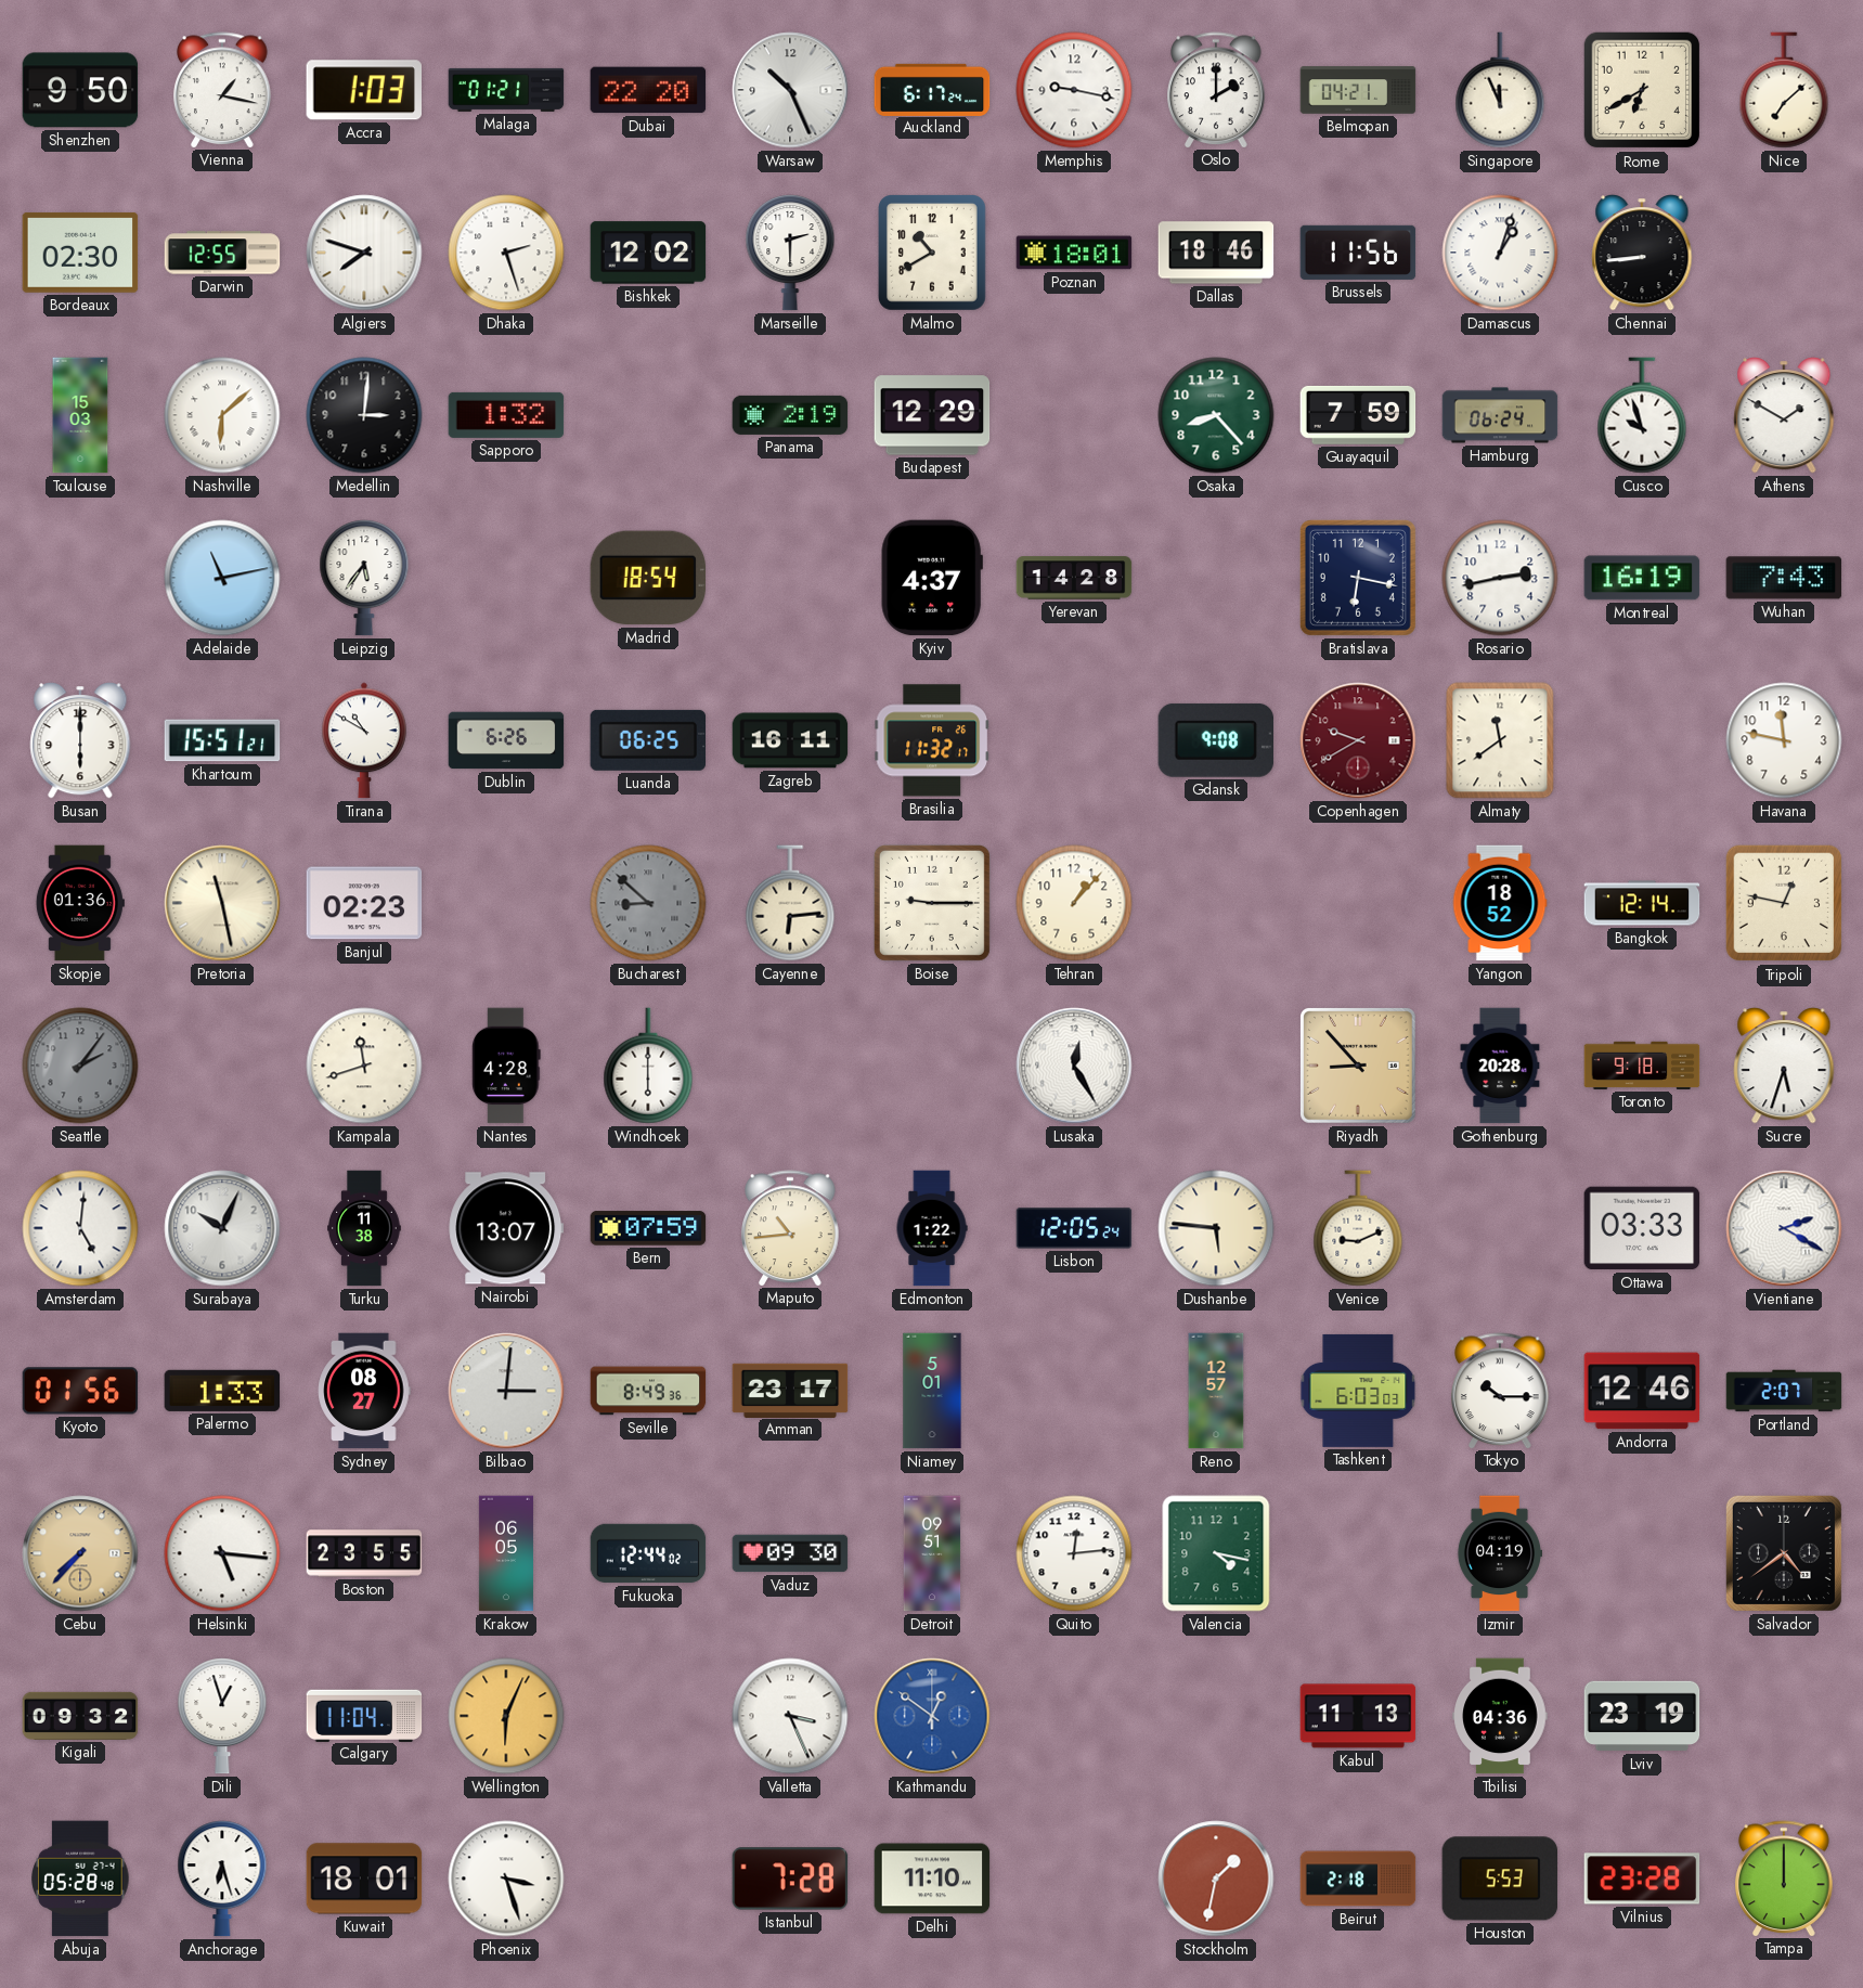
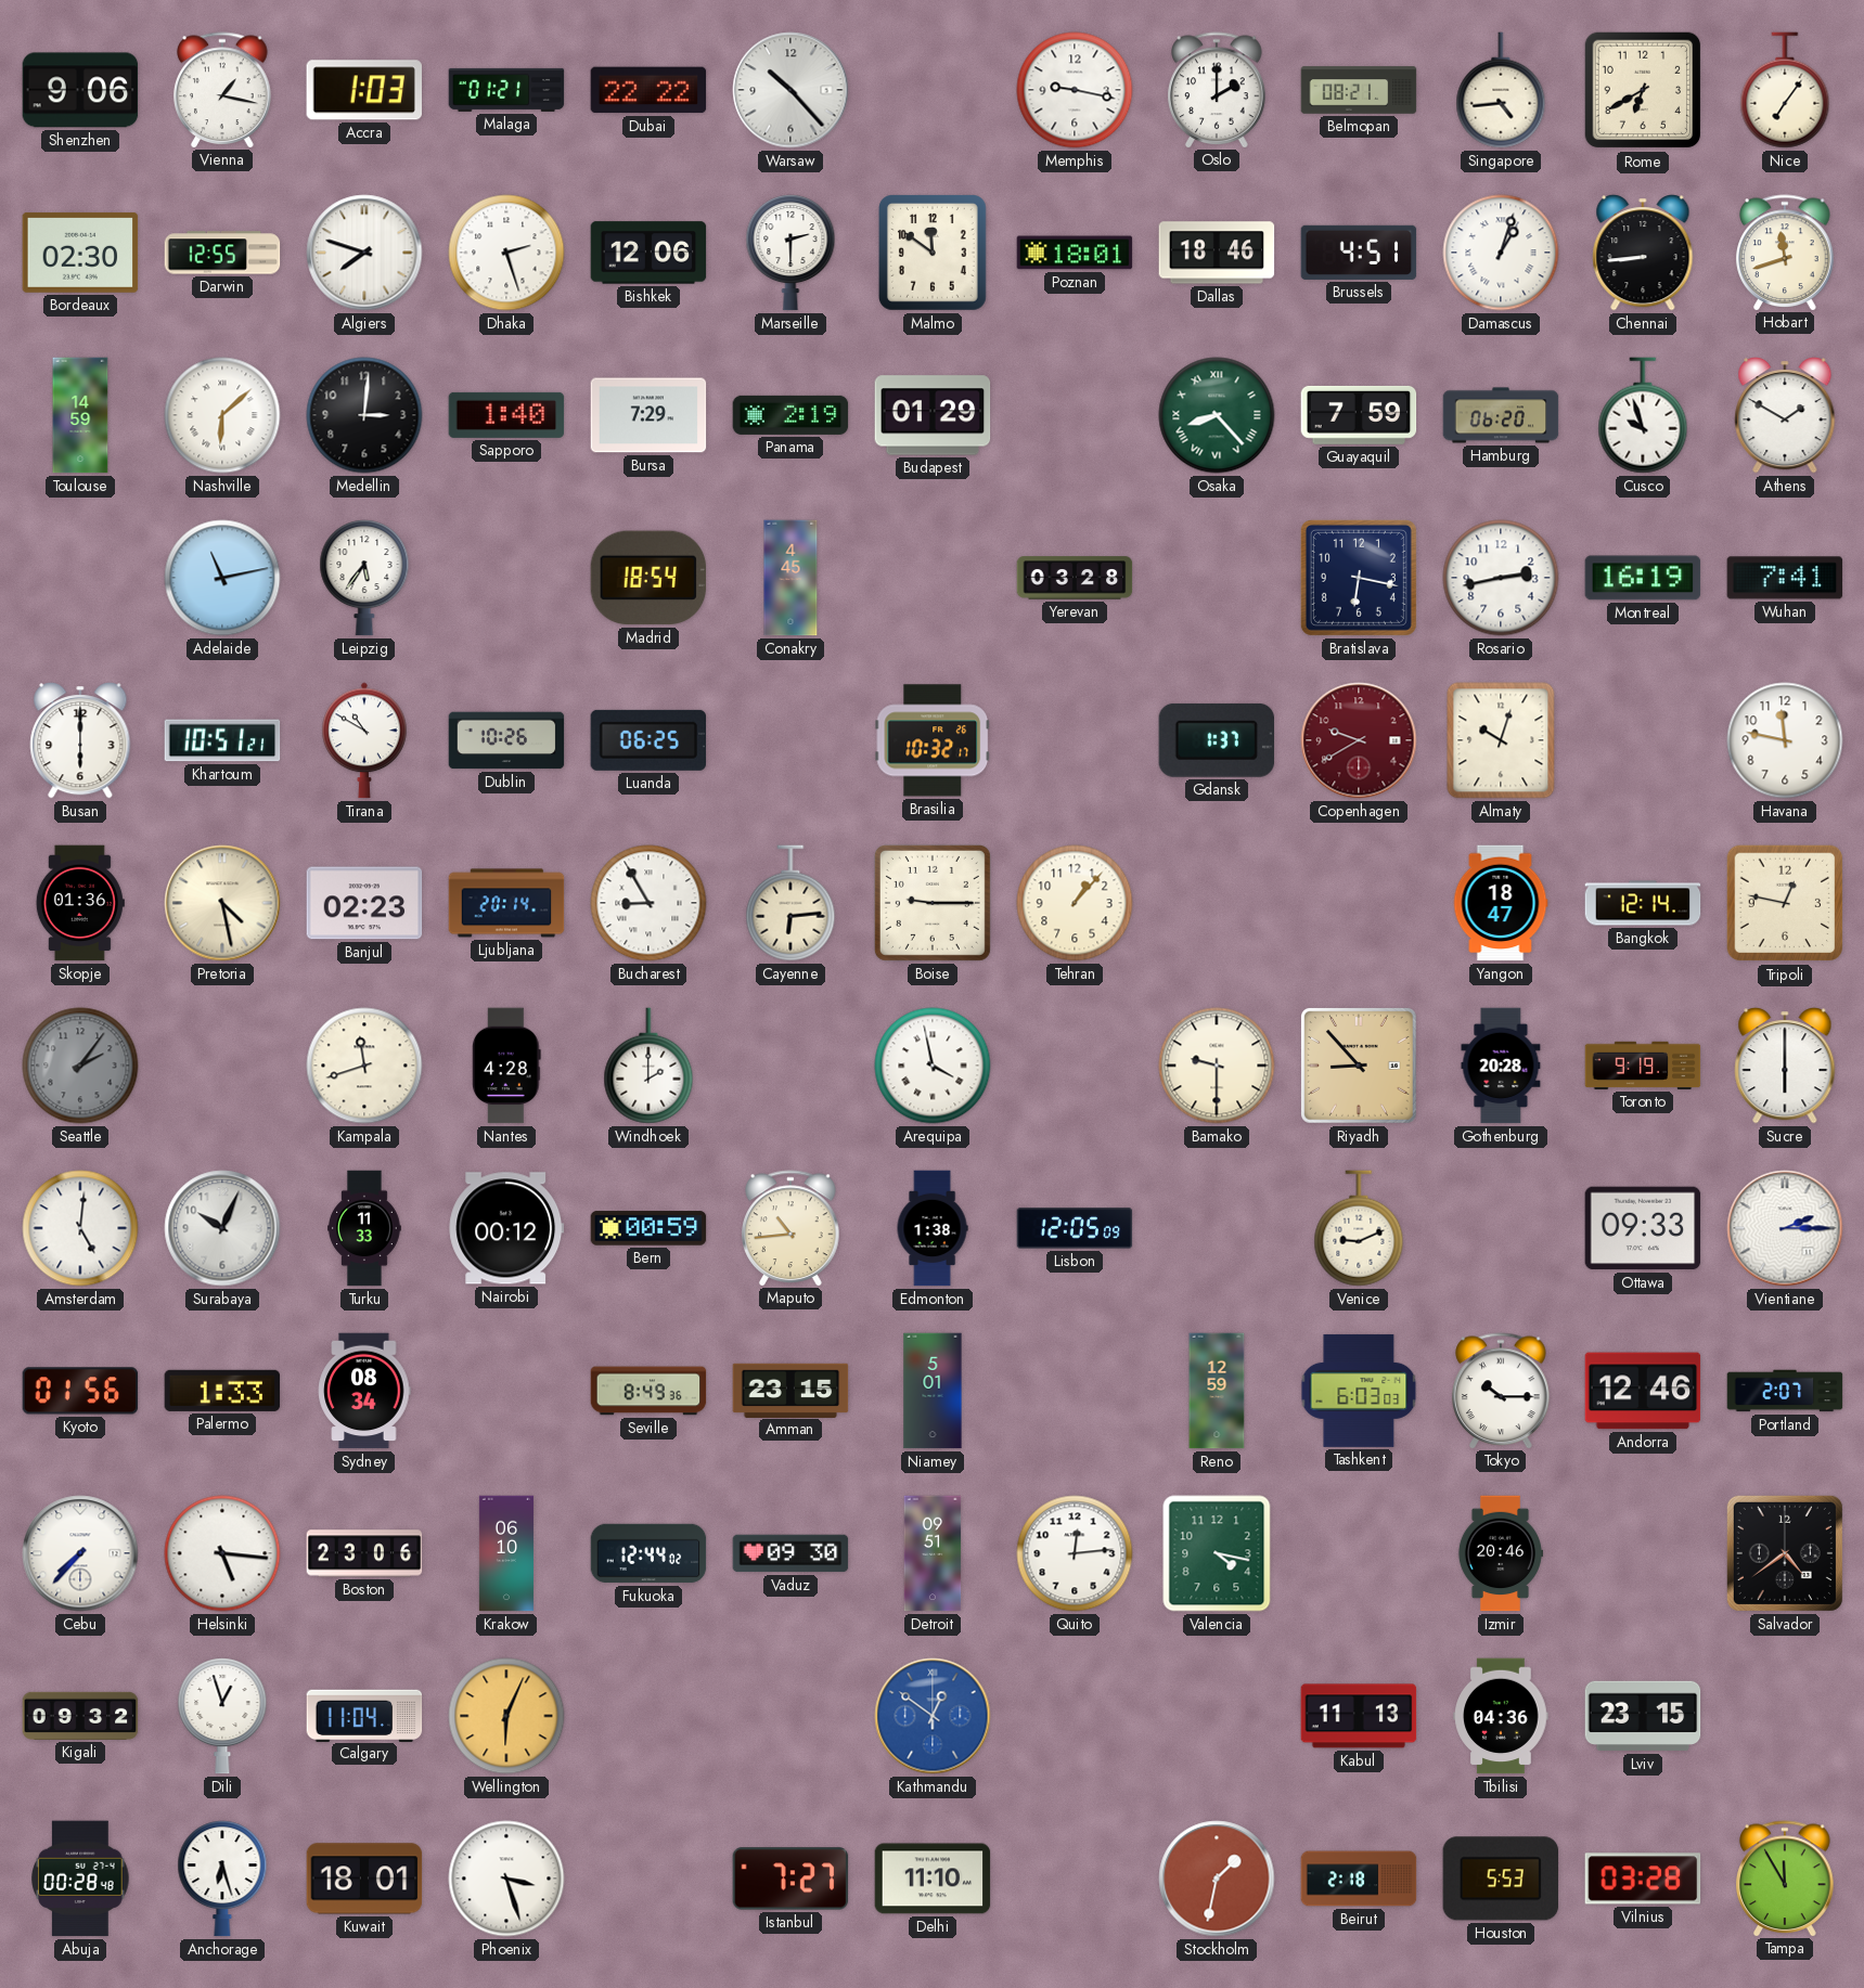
Shenzhen: 9:50 -> 9:06 (80, 90)
Dubai: 22:20 -> 22:22 (648, 90)
Warsaw: 10:26 -> 10:23 (790, 90)
Auckland: 6:17 -> none (932, 89)
Belmopan: 04:21 -> 08:21 (1359, 90)
Singapore: 11:56 -> 4:44 (1501, 90)
Nice: 7:08 -> 7:06 (1785, 90)
Bishkek: 12:02 -> 12:06 (648, 253)
Malmo: 10:40 -> 11:51 (934, 254)
Brussels: 11:56 -> 4:51 (1359, 253)
Hobart: none -> 11:42 (1785, 253)
Toulouse: 15:03 -> 14:59 (80, 415)
Sapporo: 1:32 -> 1:40 (506, 415)
Bursa: none -> 7:29 (648, 415)
Budapest: 12:29 -> 01:29 (933, 415)
Osaka numerals: Arabic -> Roman (1217, 415)
Hamburg: 06:24 -> 06:20 (1501, 415)
Conakry: none -> 4:45 (790, 578)
Kyiv: 4:37 -> none (932, 578)
Yerevan: 14:28 -> 03:28 (1075, 578)
Wuhan: 7:43 -> 7:41 (1785, 578)
Khartoum: 15:51 -> 10:51 (222, 740)
Dublin: 6:26 -> 10:26 (506, 740)
Zagreb: 16:11 -> none (790, 740)
Brasilia: 11:32 -> 10:32 (933, 740)
Gdansk: 9:08 -> 1:37 (1216, 740)
Almaty: 11:39 -> 10:03 (1501, 740)
Pretoria: 11:28 -> 4:28 (222, 903)
Ljubljana: none -> 20:14 (506, 903)
Bucharest: 8:52 -> 8:55 (648, 903)
Bucharest dial: grey -> white (648, 903)
Yangon: 18:52 -> 18:47 (1501, 903)
Windhoek: 6:00 -> 2:00 (648, 1066)
Arequipa: none -> 3:58 (933, 1066)
Lusaka: 12:25 -> none (1074, 1066)
Bamako: none -> 9:30 (1217, 1066)
Toronto: 9:18 -> 9:19 (1643, 1066)
Sucre: 5:33 -> 6:00 (1785, 1066)
Turku: 11:38 -> 11:33 (364, 1228)
Nairobi: 13:07 -> 00:12 (506, 1228)
Bern: 07:59 -> 00:59 (648, 1228)
Edmonton: 1:22 -> 1:38 (933, 1228)
Lisbon: 12:05:24 -> 12:05:09 (1075, 1228)
Dushanbe: 5:46 -> none (1216, 1228)
Ottawa: 03:33 -> 09:33 (1643, 1228)
Vientiane: 2:20 -> 2:15 (1785, 1228)
Sydney: 08:27 -> 08:34 (364, 1391)
Bilbao: 3:01 -> none (506, 1391)
Amman: 23:17 -> 23:15 (790, 1390)
Reno: 12:57 -> 12:59 (1217, 1391)
Cebu dial: champagne -> white (80, 1553)
Boston: 23:55 -> 23:06 (364, 1553)
Krakow: 06:05 -> 06:10 (506, 1553)
Izmir: 04:19 -> 20:46 (1500, 1553)
Valletta: 3:26 -> none (790, 1716)
Lviv: 23:19 -> 23:15 (1643, 1716)
Abuja: 05:28 -> 00:28 (80, 1879)
Istanbul: 7:28 -> 7:27 (790, 1879)
Vilnius: 23:28 -> 03:28 (1643, 1879)
Tampa: 12:00 -> 11:55 (1785, 1879)
